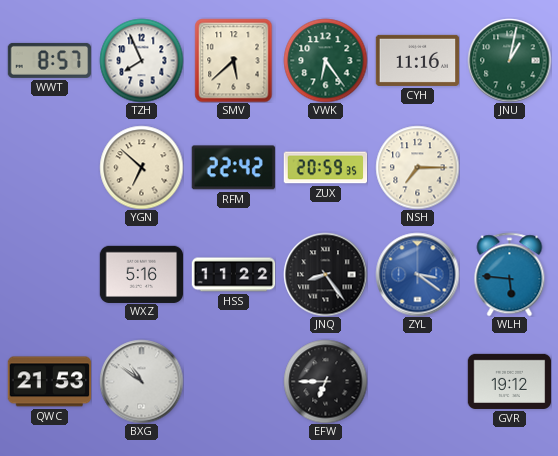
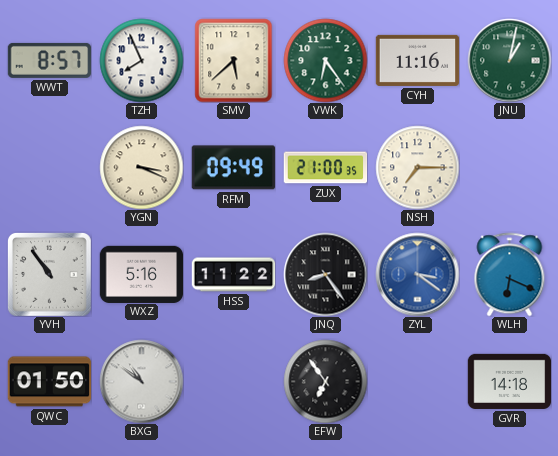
YGN: 6:52 -> 3:19 (141, 167)
RFM: 22:42 -> 09:49 (233, 168)
ZUX: 20:59 -> 21:00 (325, 168)
YVH: none -> 10:54 (49, 274)
WLH: 5:46 -> 6:19 (510, 274)
QWC: 21:53 -> 01:50 (49, 382)
EFW: 6:45 -> 6:54 (325, 381)
GVR: 19:12 -> 14:18 (509, 381)
